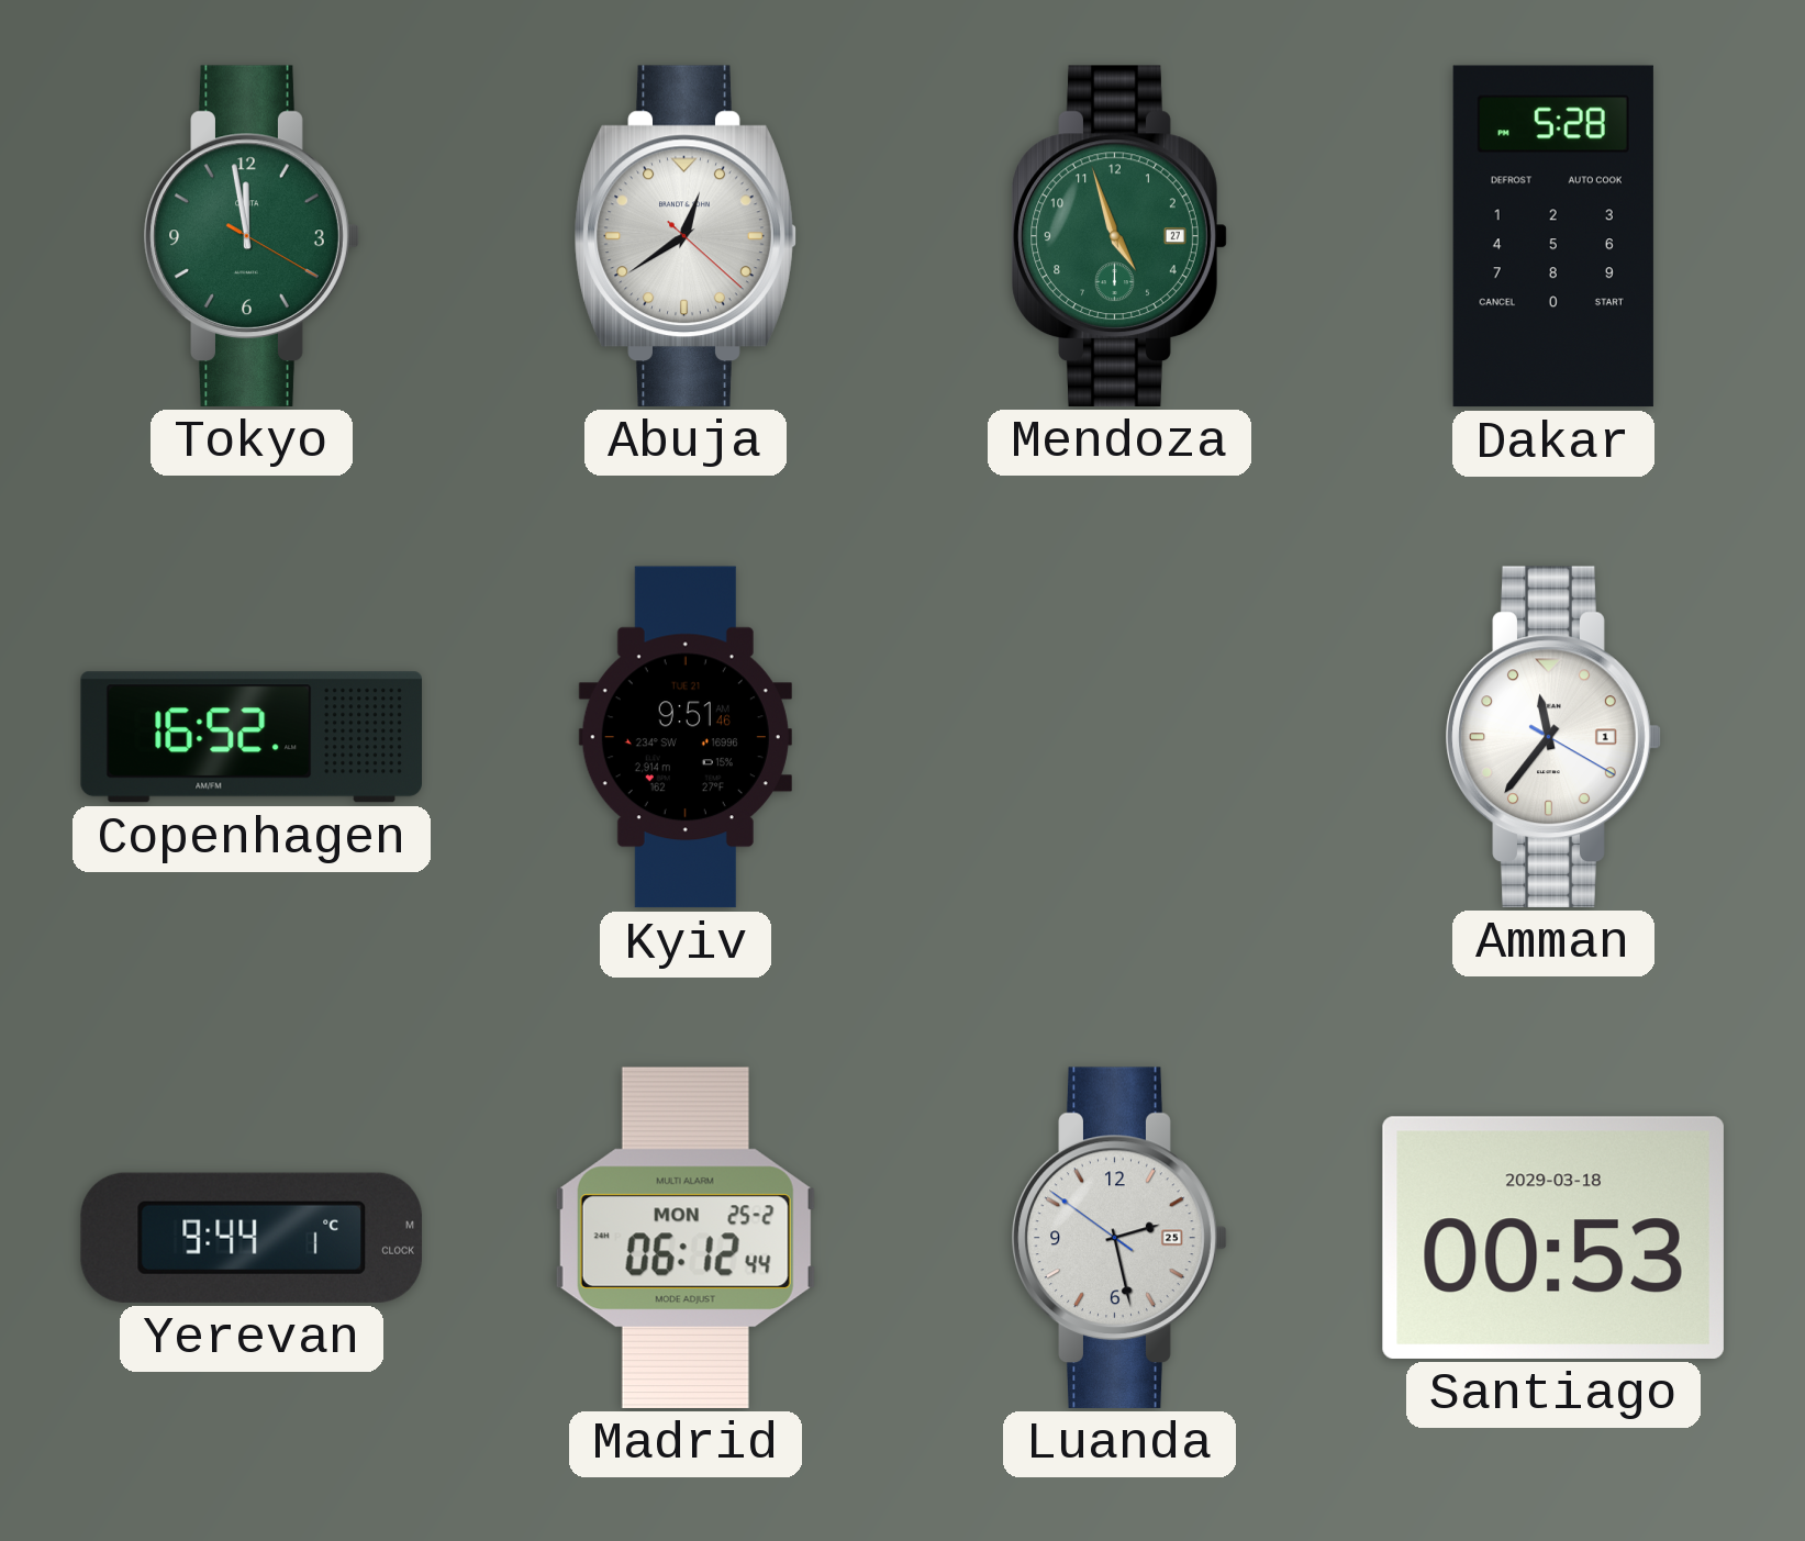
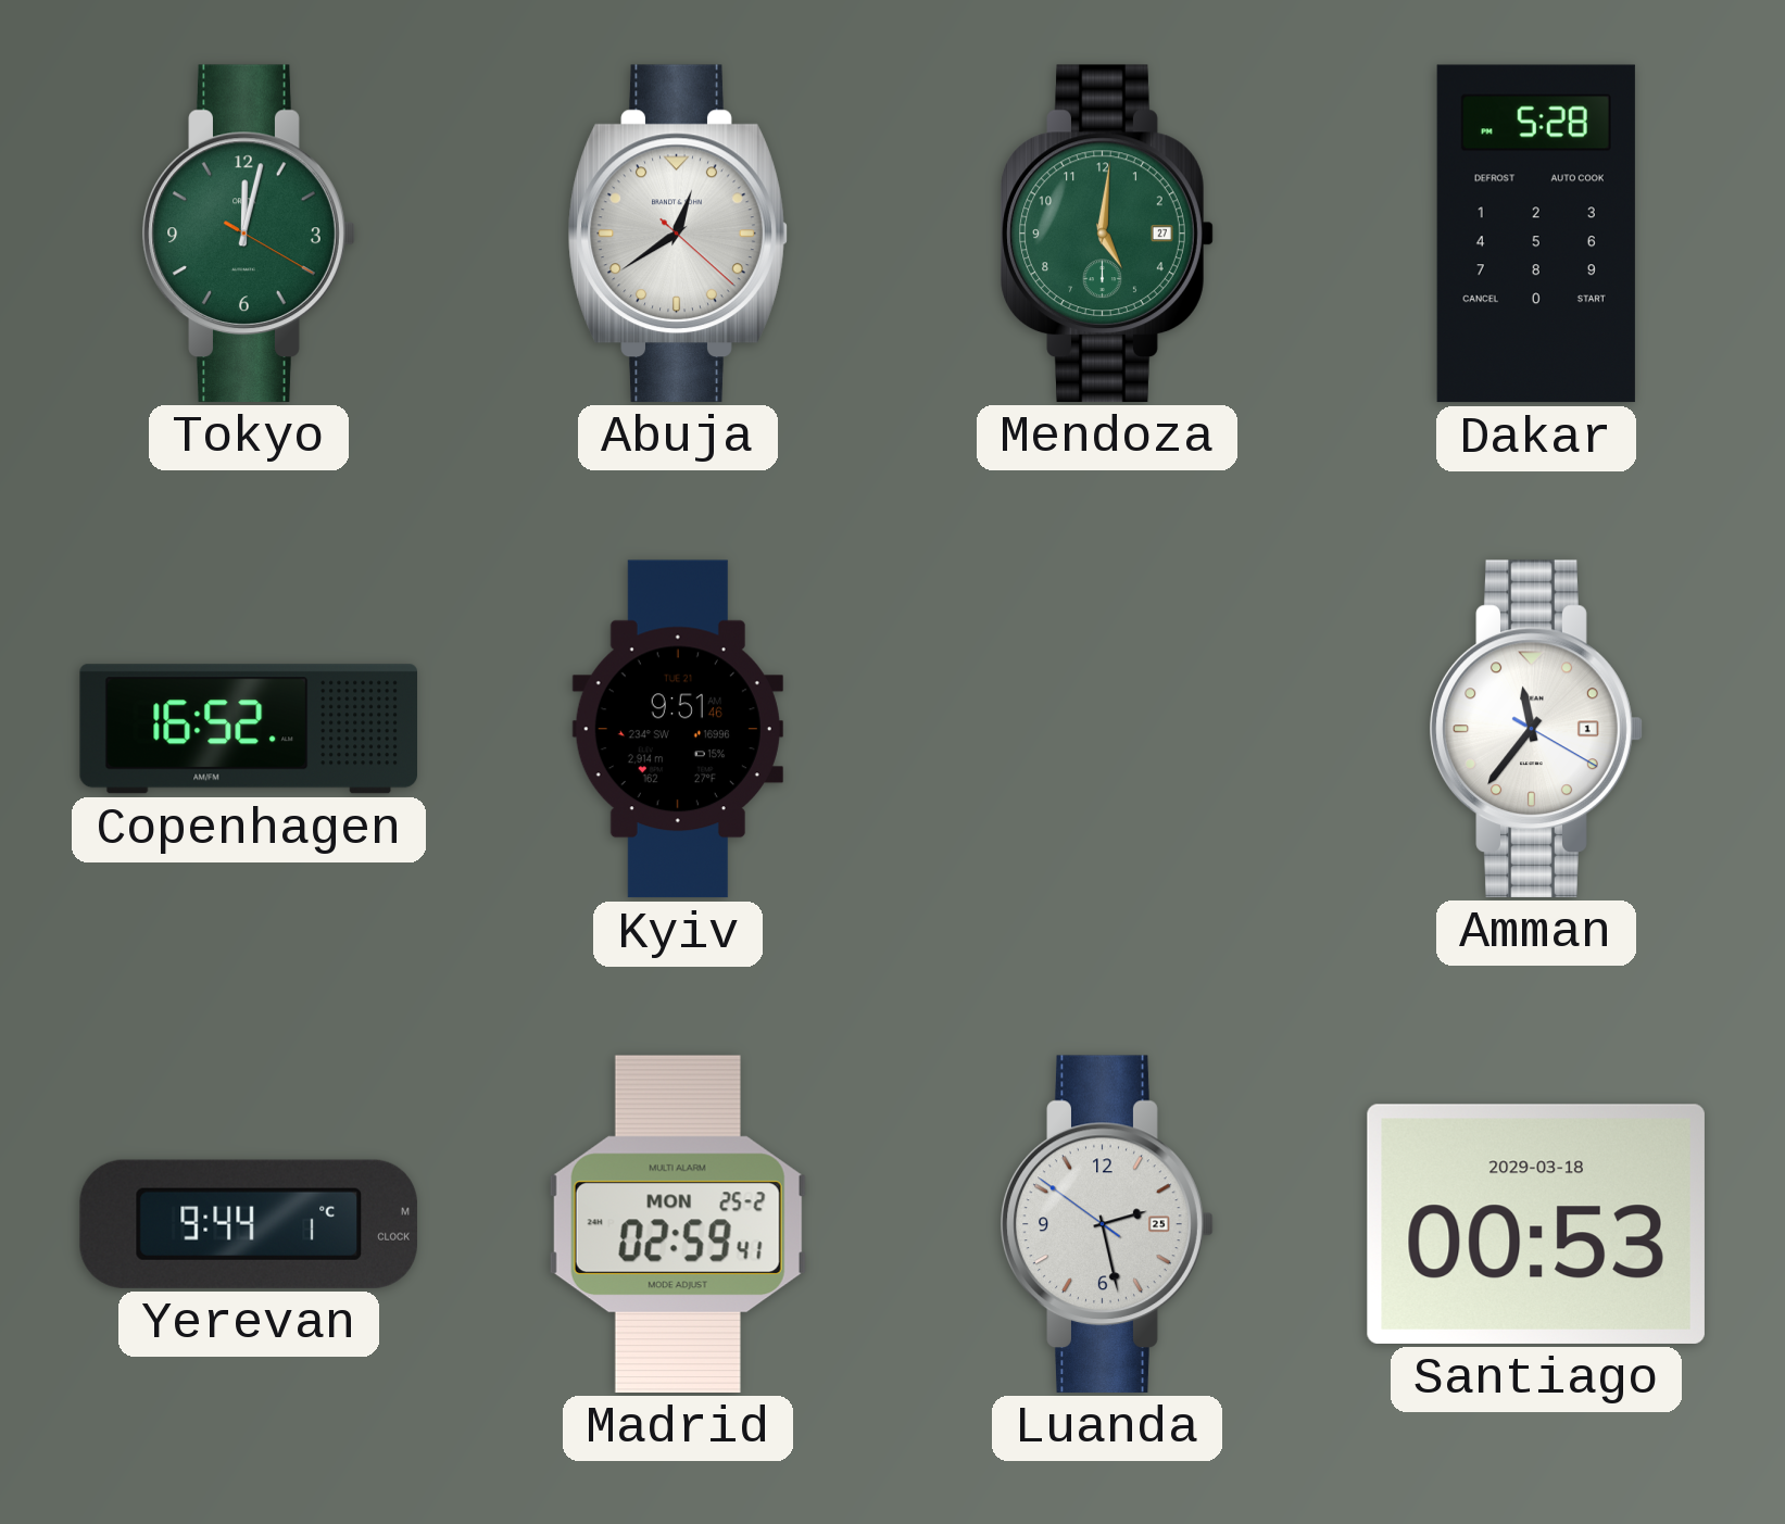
Tokyo: 11:58 -> 12:02 (249, 234)
Mendoza: 4:57 -> 5:01 (1107, 234)
Madrid: 06:12 -> 02:59 (678, 1224)
